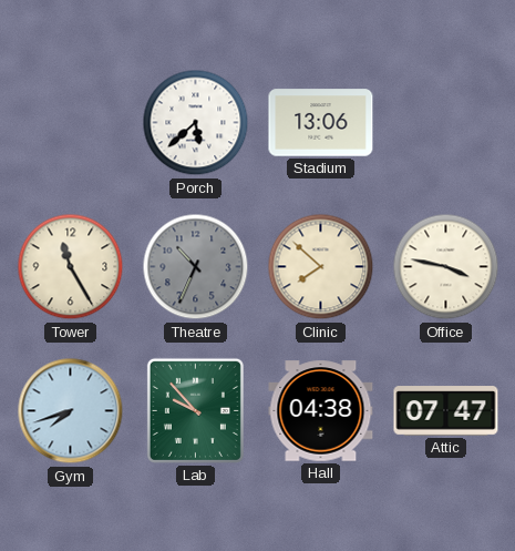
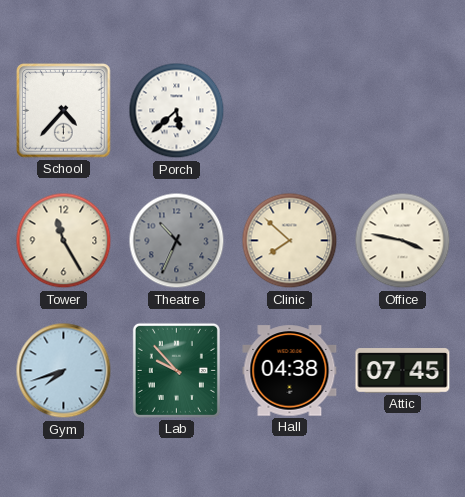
School: none -> 4:37 (64, 111)
Stadium: 13:06 -> none (321, 123)
Attic: 07:47 -> 07:45 (403, 371)
